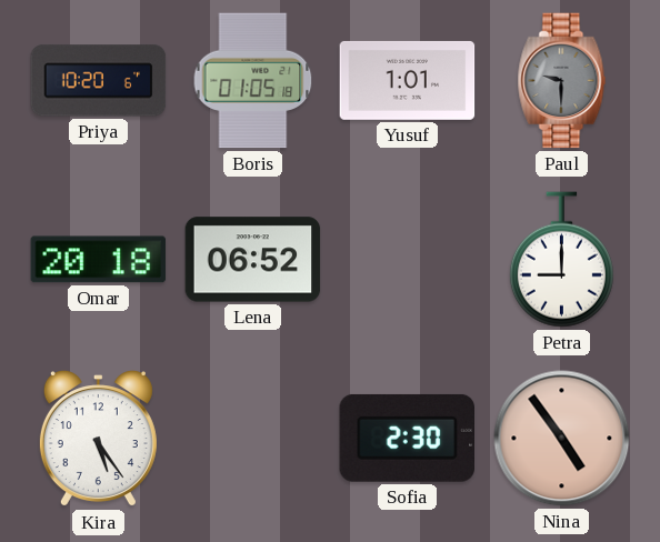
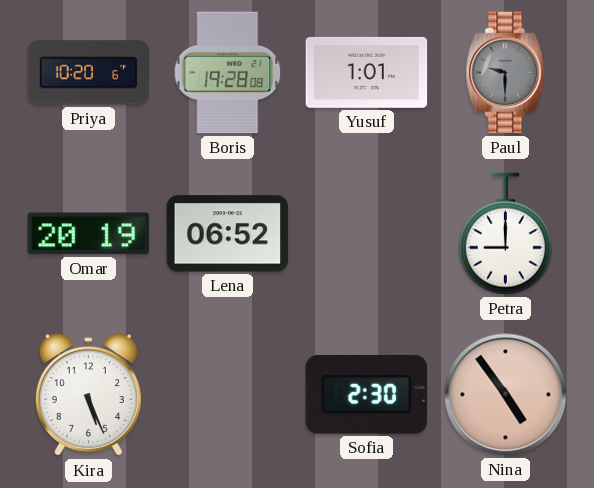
Boris: 01:05 -> 19:28 (228, 73)
Omar: 20:18 -> 20:19 (89, 234)
Kira: 5:24 -> 5:26 (88, 395)
